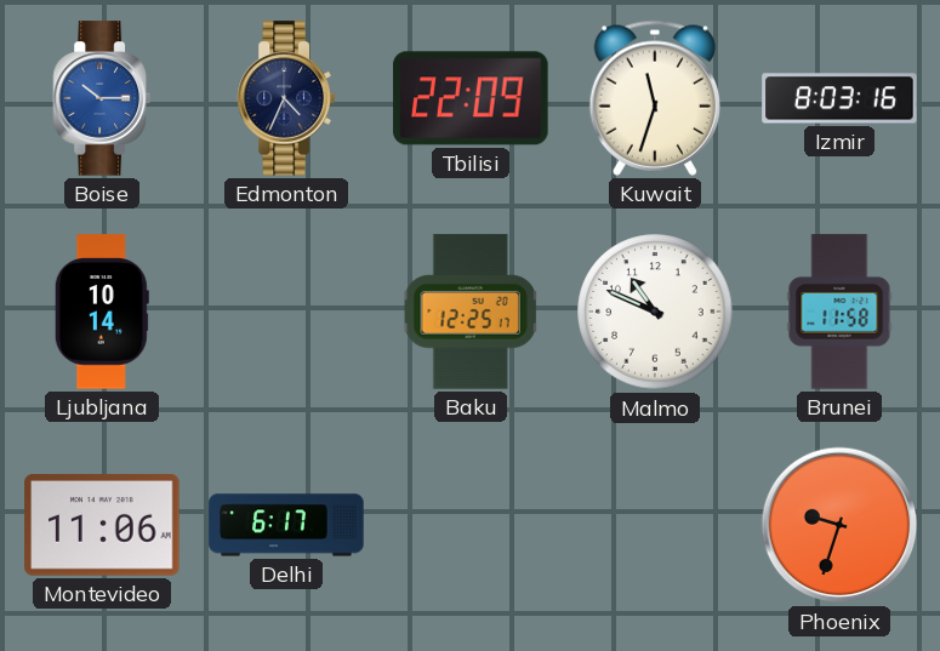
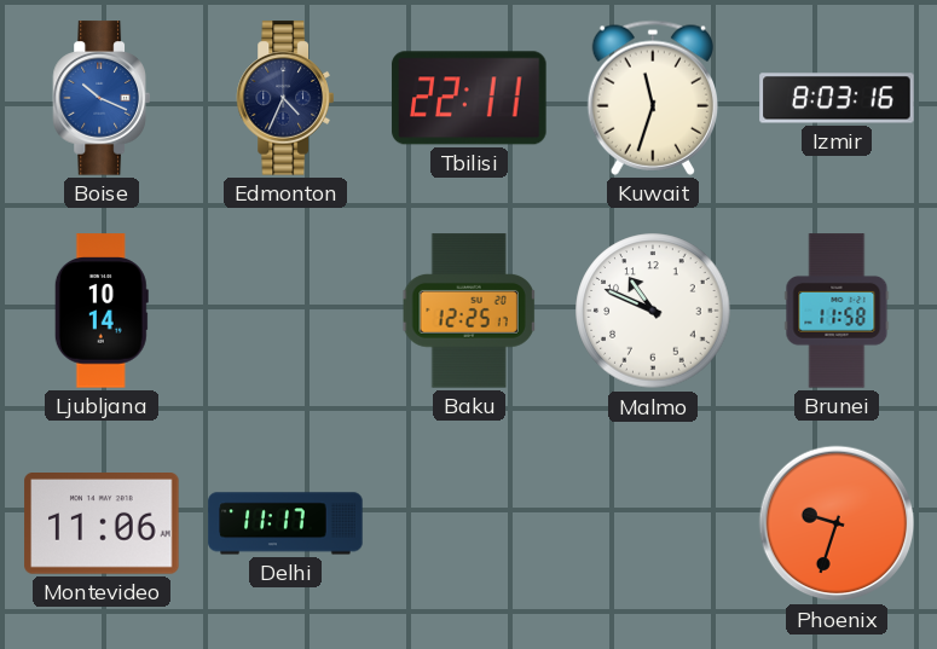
Boise: 10:15 -> 10:19 (100, 98)
Tbilisi: 22:09 -> 22:11 (469, 98)
Delhi: 6:17 -> 11:17 (285, 523)
